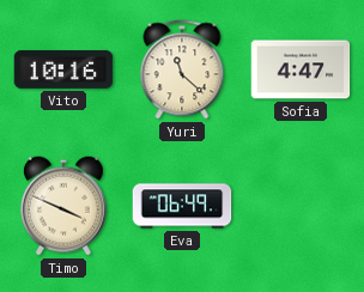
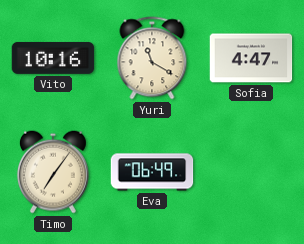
Yuri: 11:22 -> 11:20 (152, 58)
Timo: 3:49 -> 7:06 (53, 172)
